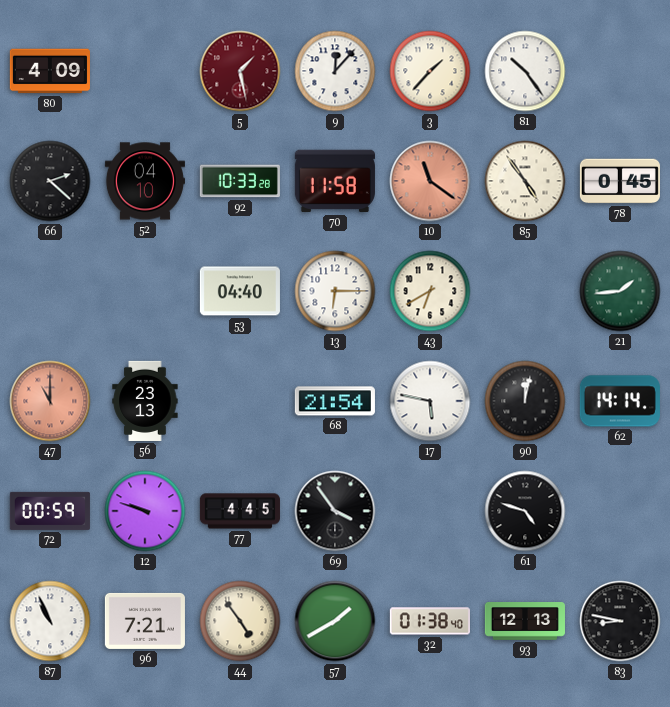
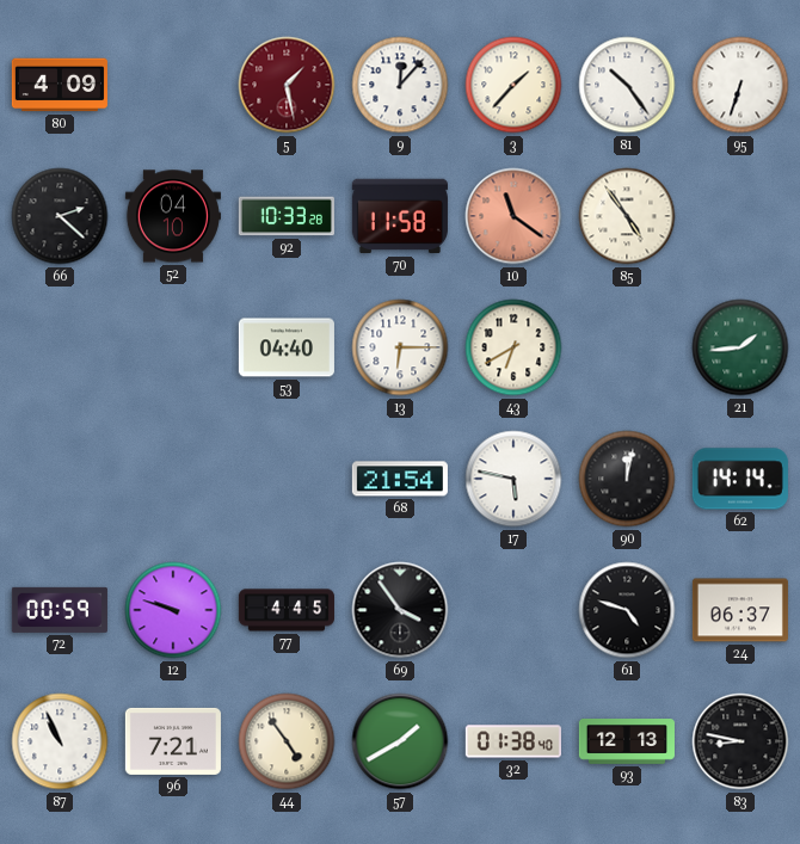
95: none -> 6:33 (740, 85)
78: 0:45 -> none (620, 181)
47: 11:00 -> none (50, 401)
56: 23:13 -> none (145, 401)
24: none -> 06:37 (740, 610)
